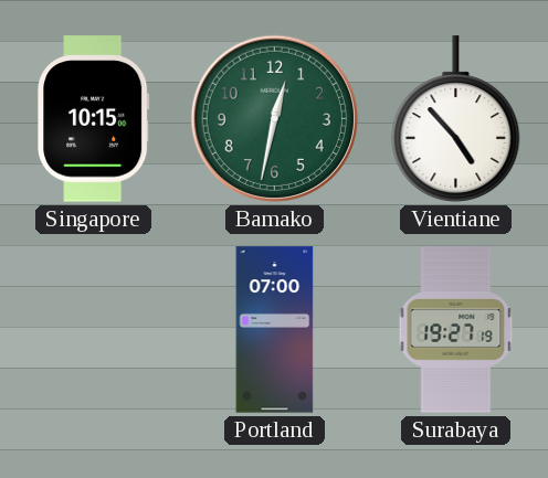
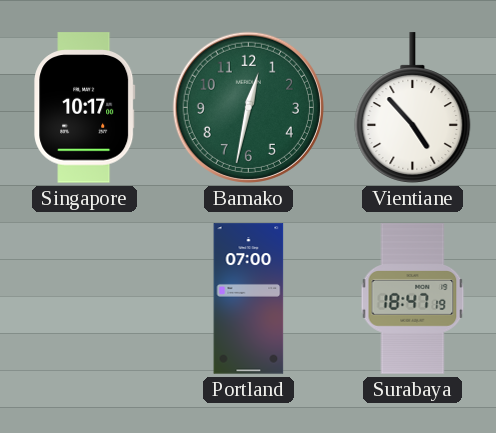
Singapore: 10:15 -> 10:17 (85, 108)
Surabaya: 19:27 -> 18:47 (413, 299)
